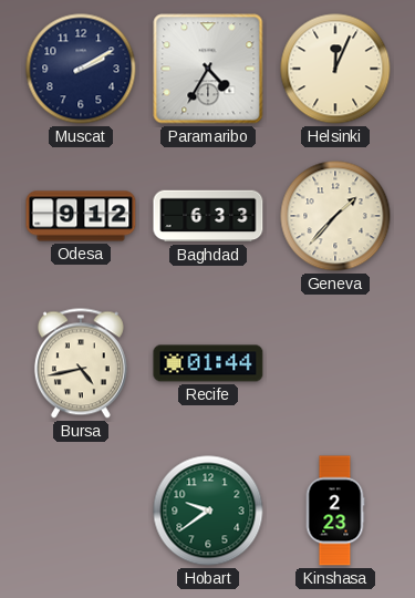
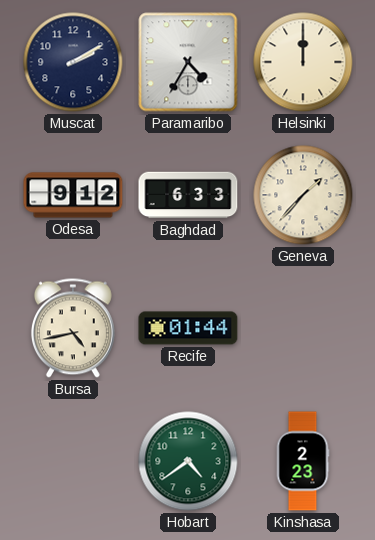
Helsinki: 12:04 -> 12:00 (303, 62)
Hobart: 9:39 -> 4:39 (188, 461)
